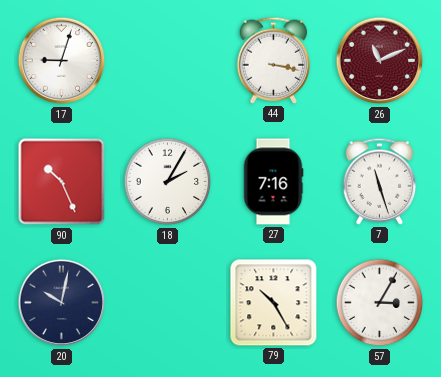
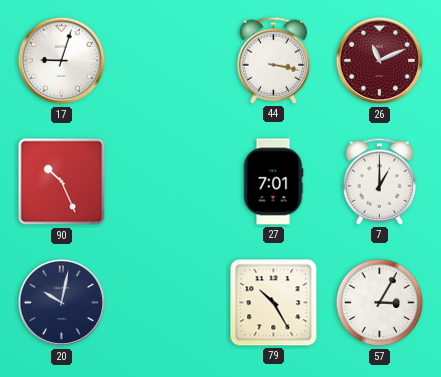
18: 2:05 -> none (168, 182)
27: 7:16 -> 7:01 (273, 182)
7: 11:27 -> 1:00 (380, 181)
